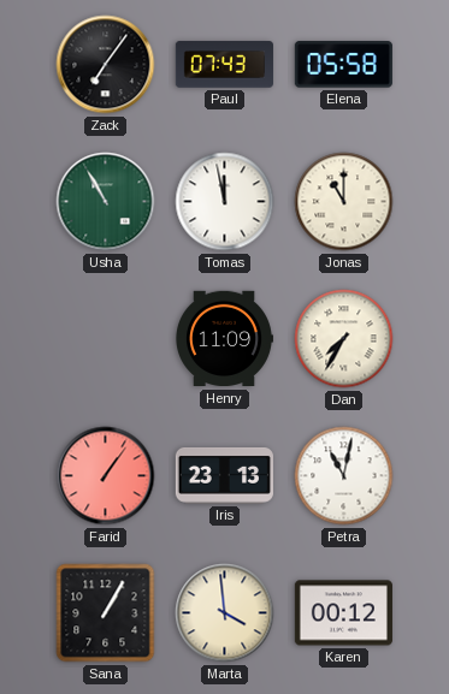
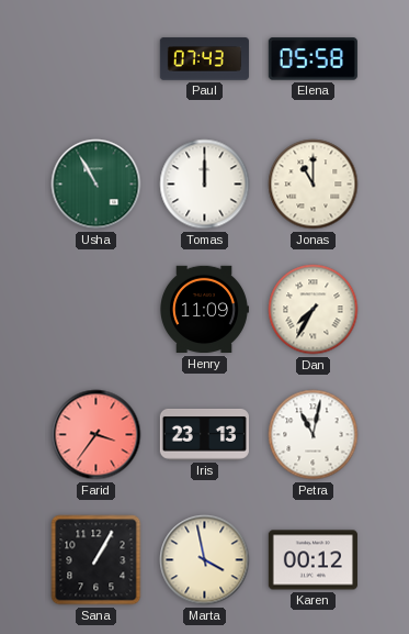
Zack: 7:06 -> none (106, 65)
Tomas: 11:58 -> 12:00 (205, 185)
Farid: 1:06 -> 3:36 (96, 435)
Marta: 3:59 -> 3:58 (205, 560)
